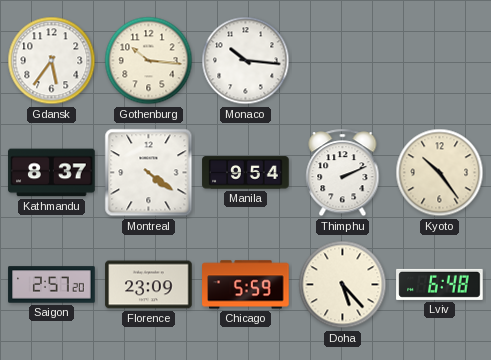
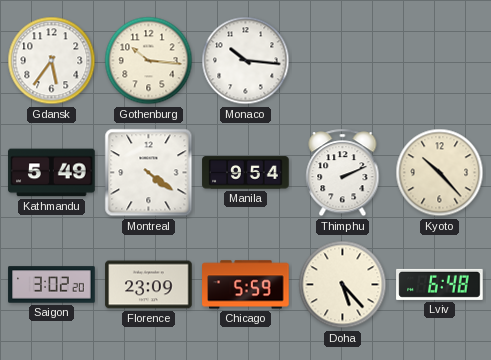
Kathmandu: 8:37 -> 5:49 (52, 173)
Kyoto: 10:24 -> 10:23 (440, 173)
Saigon: 2:57 -> 3:02 (52, 285)
